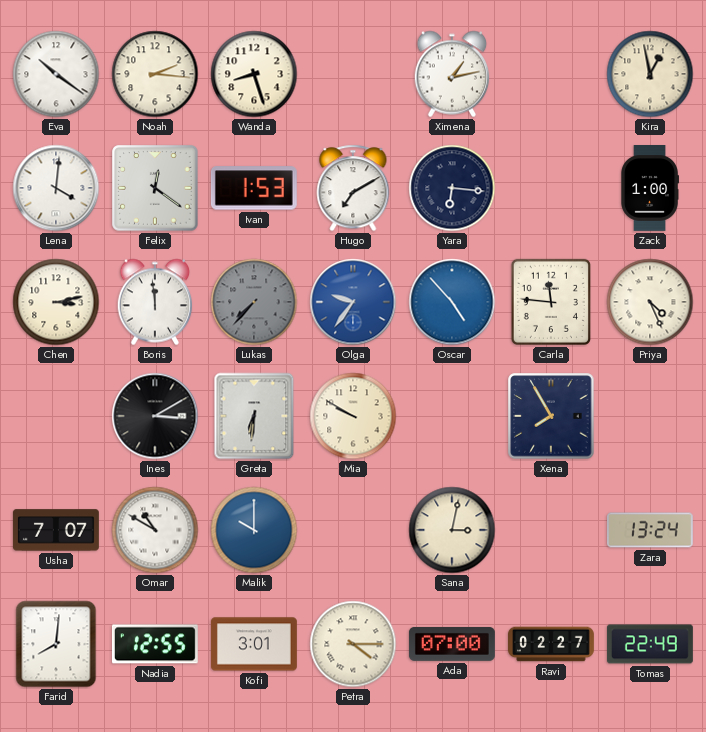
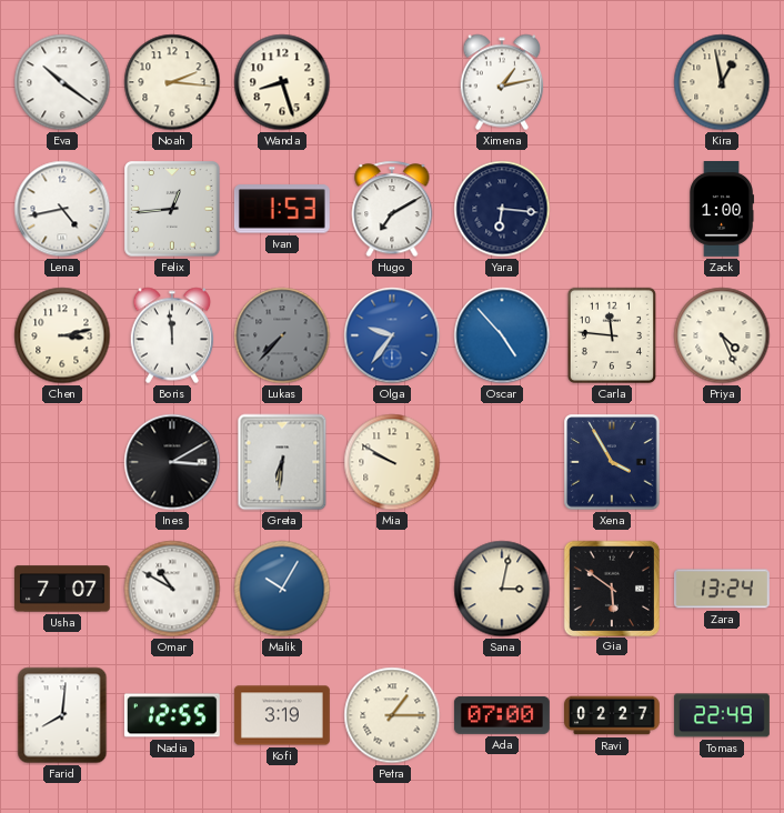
Lena: 4:01 -> 4:43 (62, 209)
Felix: 12:21 -> 12:44 (172, 209)
Xena: 7:55 -> 3:55 (612, 462)
Malik: 10:00 -> 10:05 (282, 589)
Gia: none -> 5:51 (611, 588)
Kofi: 3:01 -> 3:19 (282, 715)
Petra: 4:15 -> 1:15 (392, 715)
